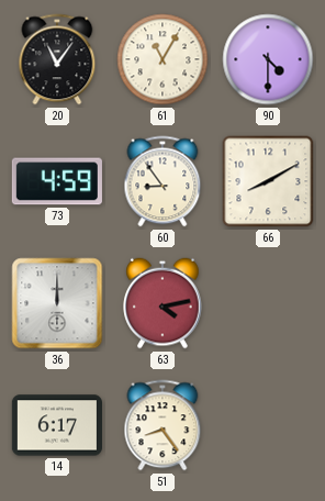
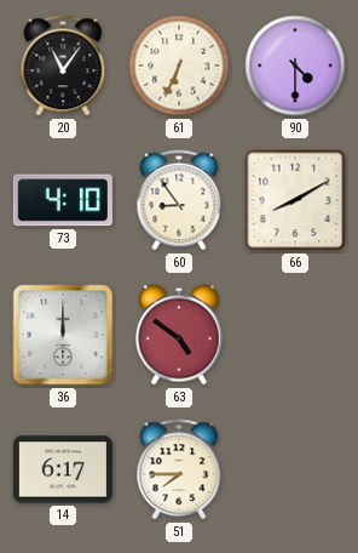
61: 11:05 -> 6:34 (179, 65)
73: 4:59 -> 4:10 (63, 200)
63: 4:13 -> 4:51 (179, 335)
51: 8:24 -> 7:45 (179, 469)
